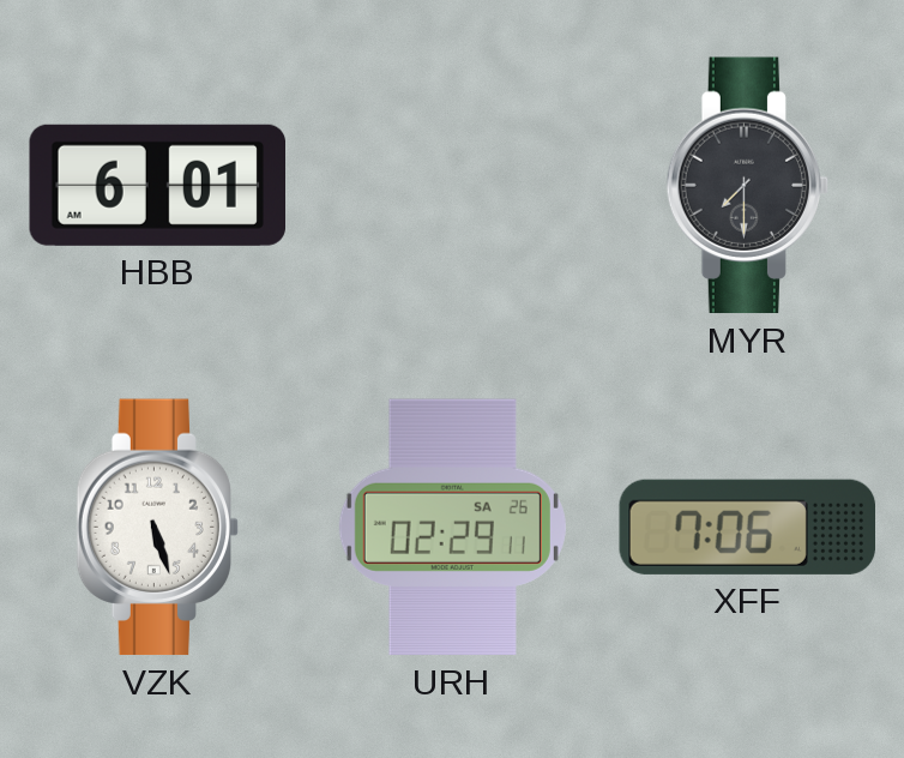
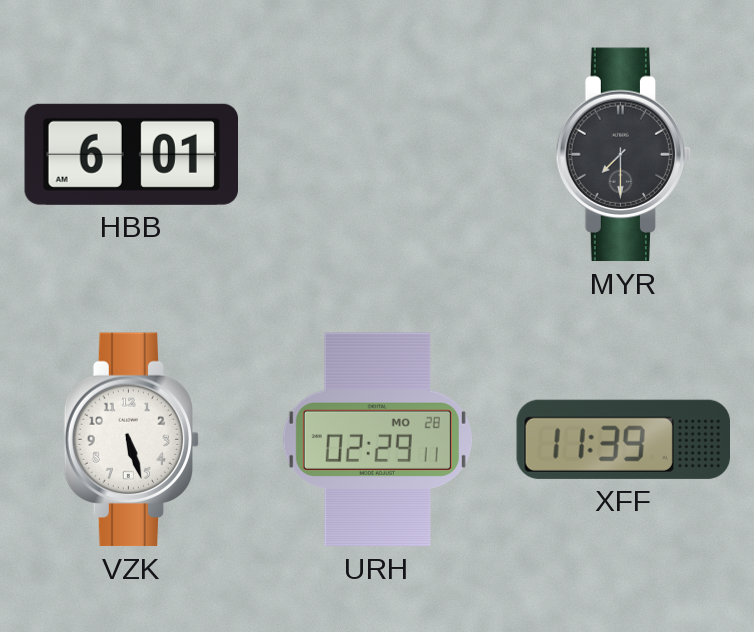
URH date: SA 26 -> MO 28 (377, 440)
XFF: 7:06 -> 11:39 (623, 439)
